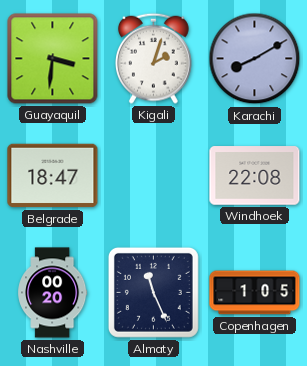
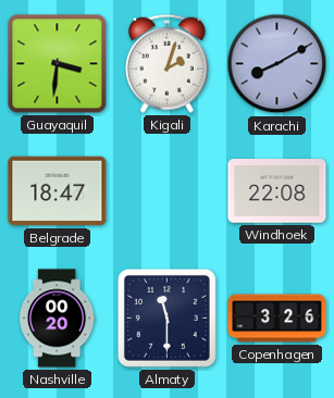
Almaty: 11:26 -> 11:30 (166, 318)
Copenhagen: 1:05 -> 3:26 (277, 319)
